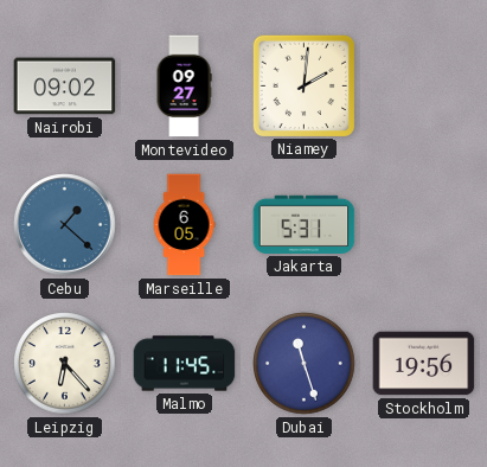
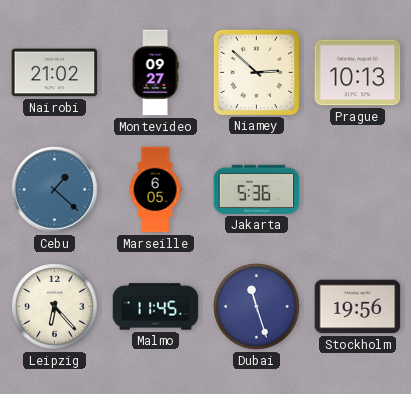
Nairobi: 09:02 -> 21:02 (55, 73)
Niamey: 2:01 -> 2:52 (256, 72)
Prague: none -> 10:13 (358, 73)
Jakarta: 5:31 -> 5:36 (257, 189)
